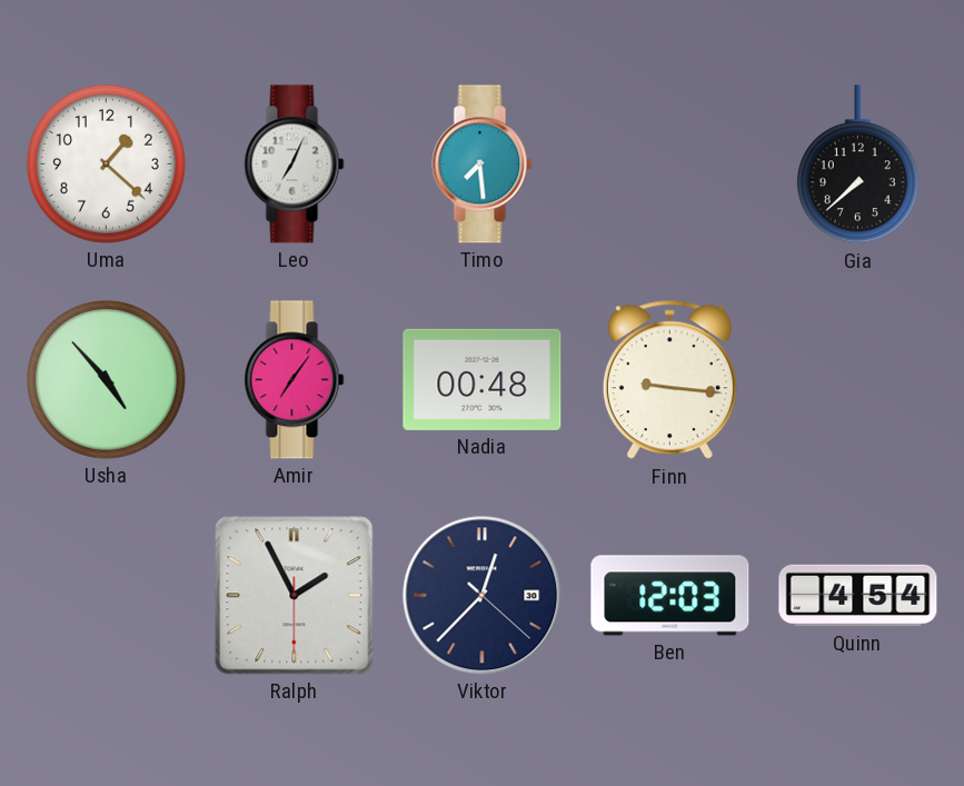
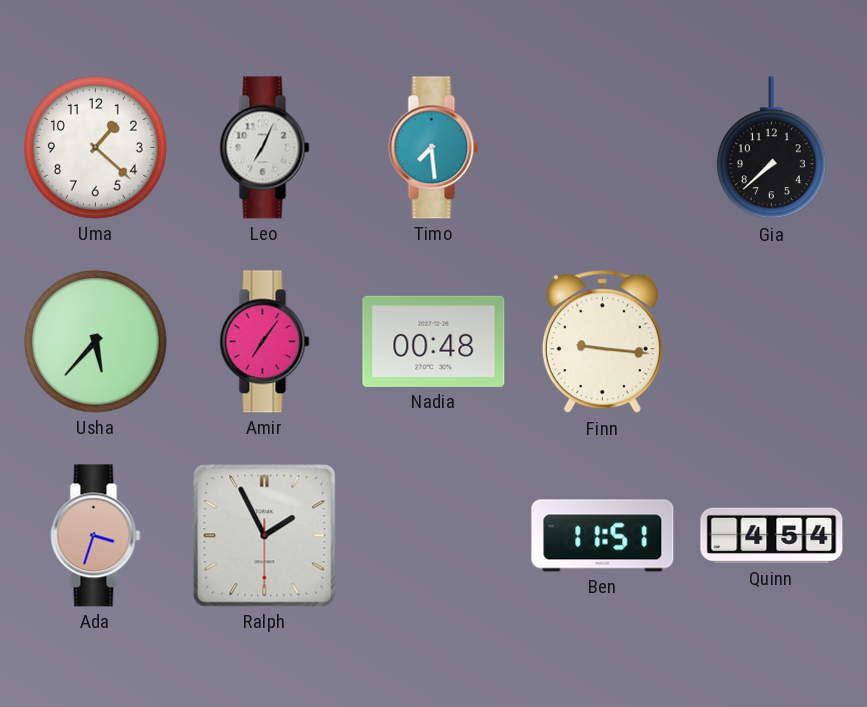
Usha: 4:53 -> 5:37 (95, 341)
Ada: none -> 3:33 (96, 536)
Viktor: 12:37 -> none (483, 596)
Ben: 12:03 -> 11:51 (603, 536)
